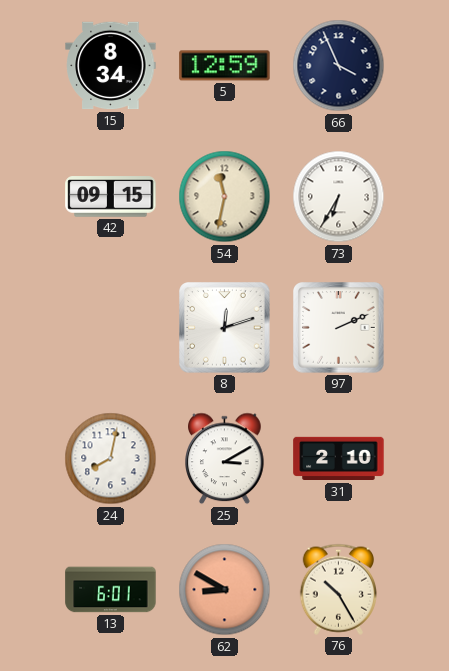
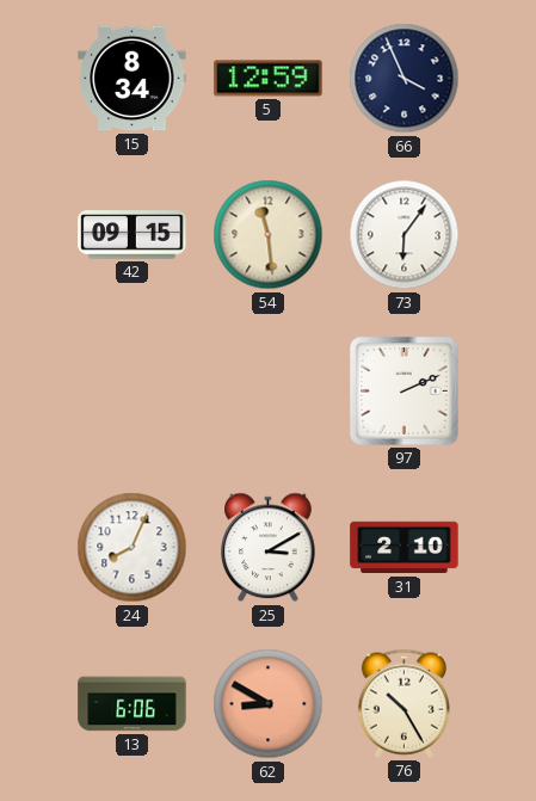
54: 11:32 -> 11:29 (269, 235)
73: 6:35 -> 6:06 (405, 235)
8: 12:12 -> none (225, 328)
24: 8:02 -> 8:04 (133, 548)
13: 6:01 -> 6:06 (133, 704)
